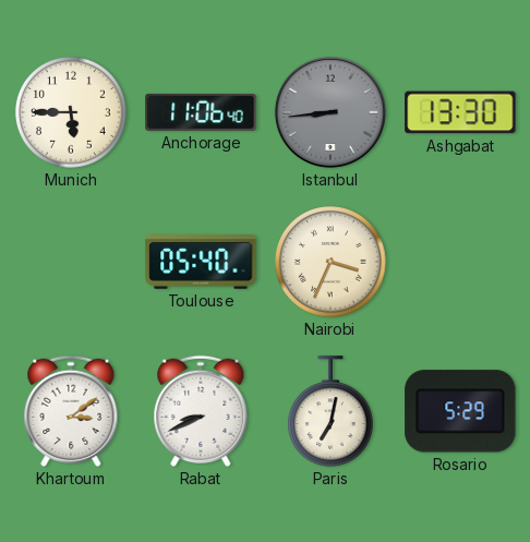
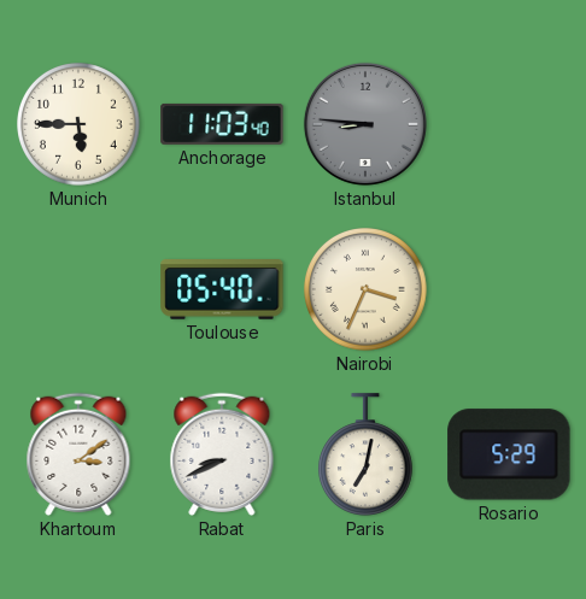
Anchorage: 11:06 -> 11:03 (222, 124)
Istanbul: 8:44 -> 8:46 (365, 124)
Ashgabat: 13:30 -> none (460, 112)
